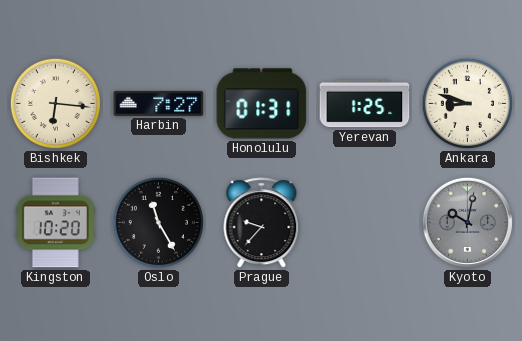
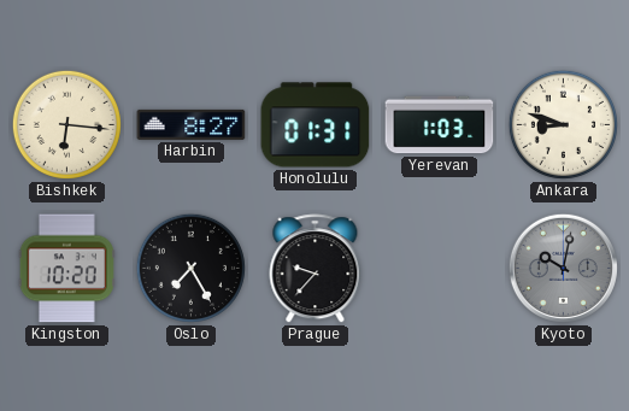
Harbin: 7:27 -> 8:27 (192, 124)
Yerevan: 1:25 -> 1:03 (440, 125)
Oslo: 11:25 -> 7:25 (190, 268)
